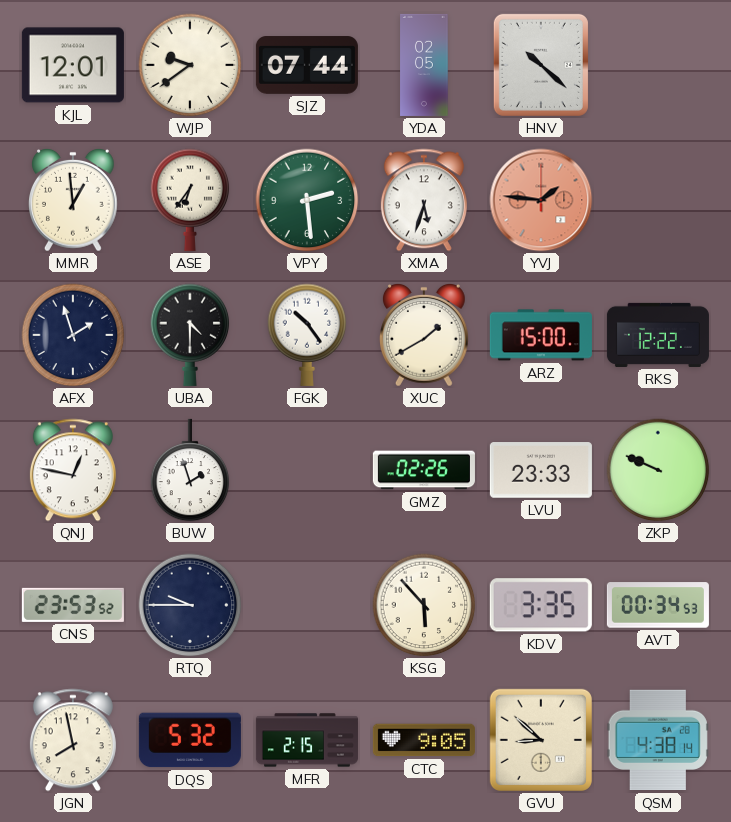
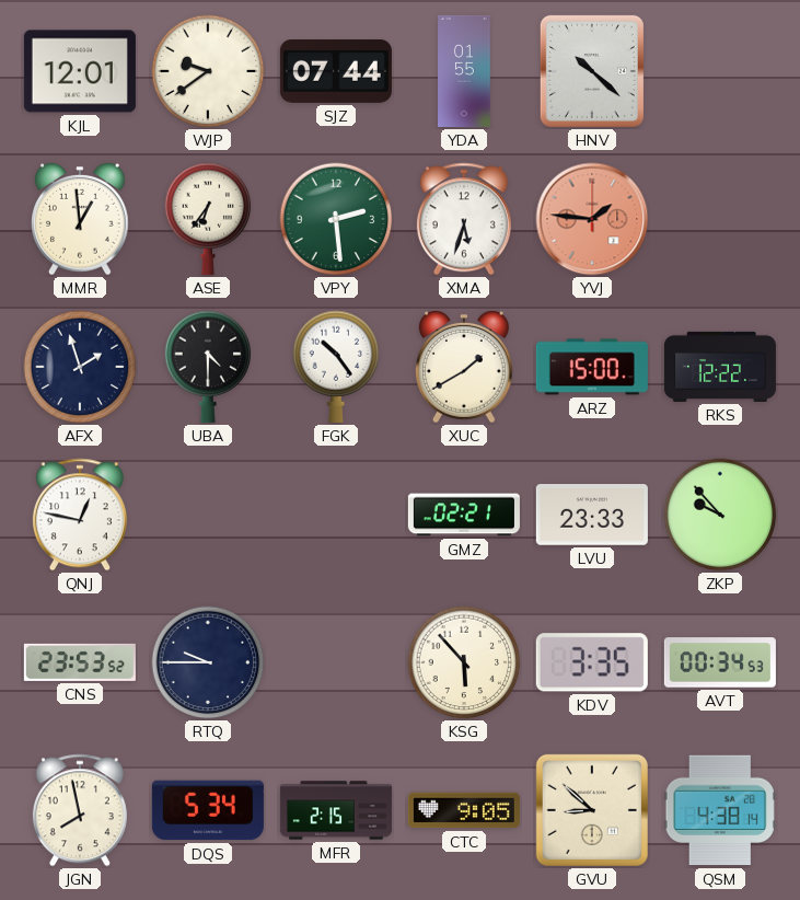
YDA: 02:05 -> 01:55 (464, 71)
BUW: 1:57 -> none (190, 470)
GMZ: 02:26 -> 02:21 (464, 515)
ZKP: 9:49 -> 9:53 (720, 515)
DQS: 5:32 -> 5:34 (208, 810)
